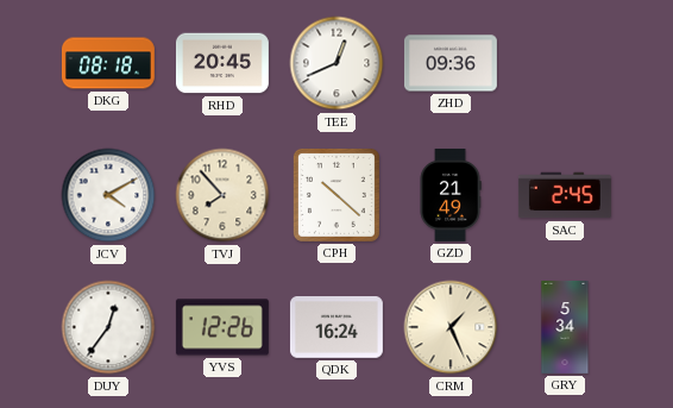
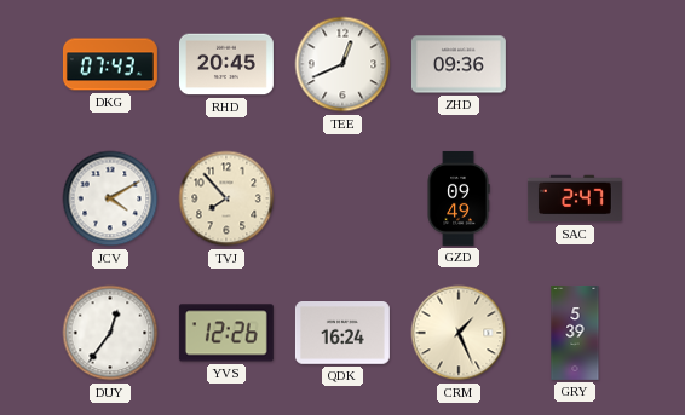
DKG: 08:18 -> 07:43 (110, 64)
CPH: 10:22 -> none (336, 195)
GZD: 21:49 -> 09:49 (459, 198)
SAC: 2:45 -> 2:47 (575, 198)
GRY: 5:34 -> 5:39 (575, 333)
